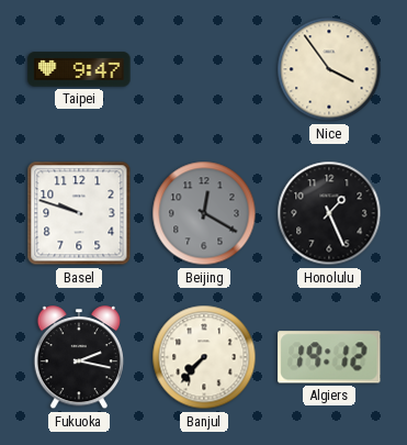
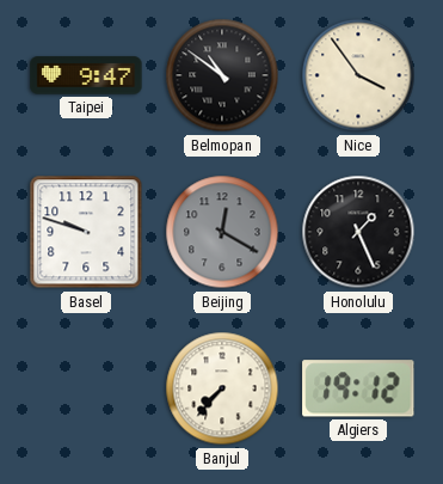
Belmopan: none -> 10:51 (222, 75)
Fukuoka: 2:17 -> none (78, 358)
